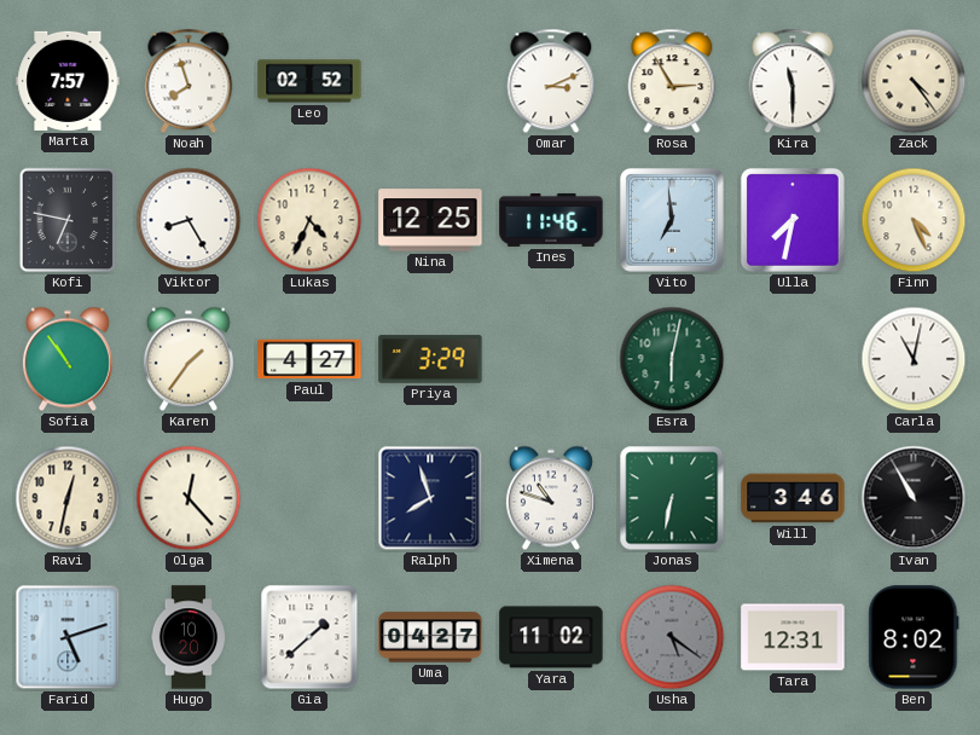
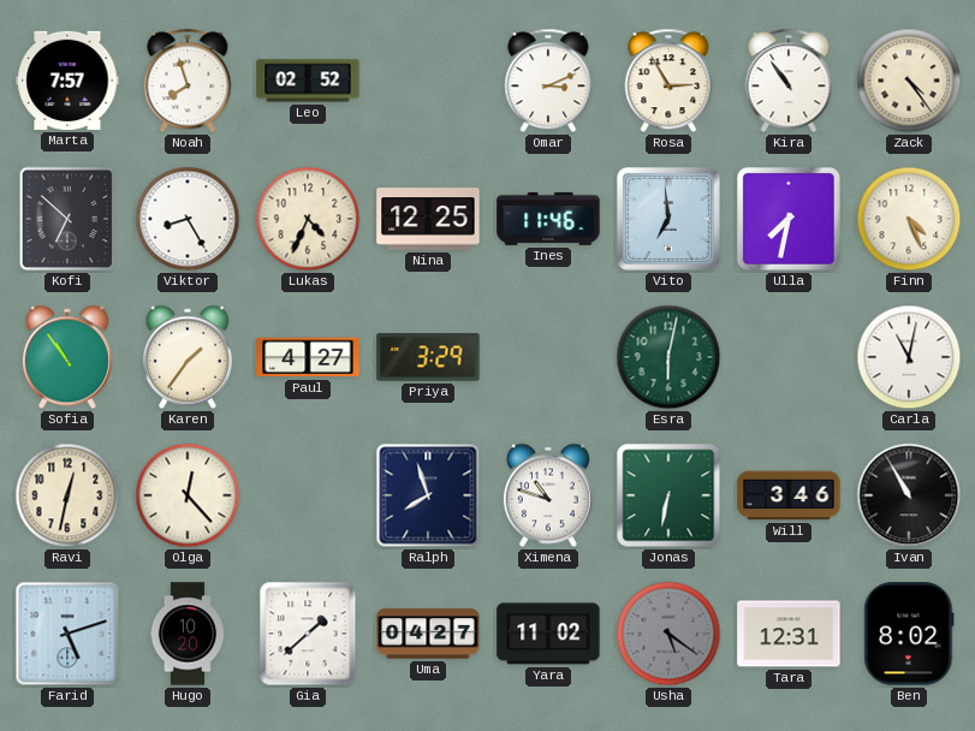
Kira: 11:30 -> 10:54 (789, 81)
Kofi: 6:47 -> 6:52 (67, 219)
